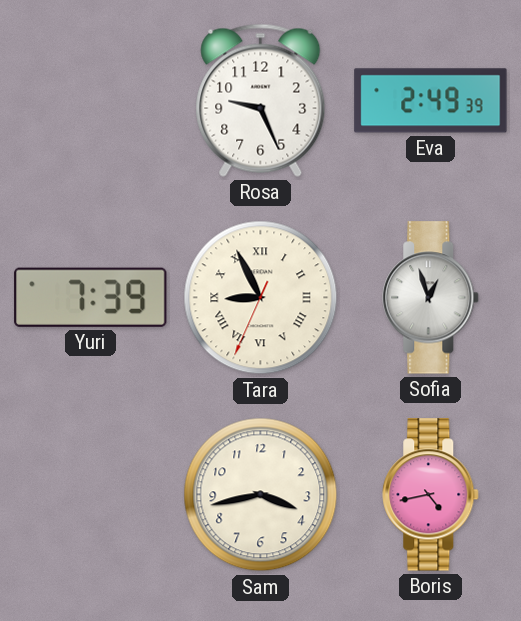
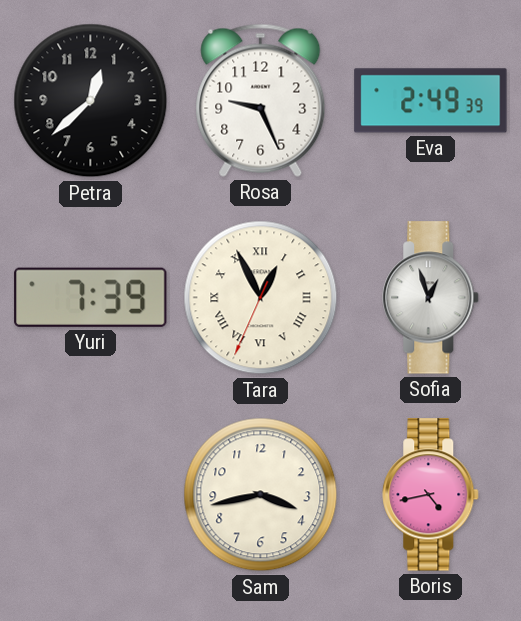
Petra: none -> 12:38 (91, 101)
Tara: 8:55 -> 12:55 (261, 298)
